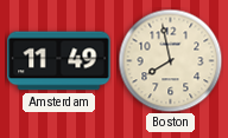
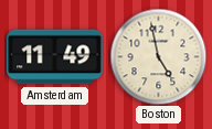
Boston: 7:58 -> 4:58 (158, 56)
